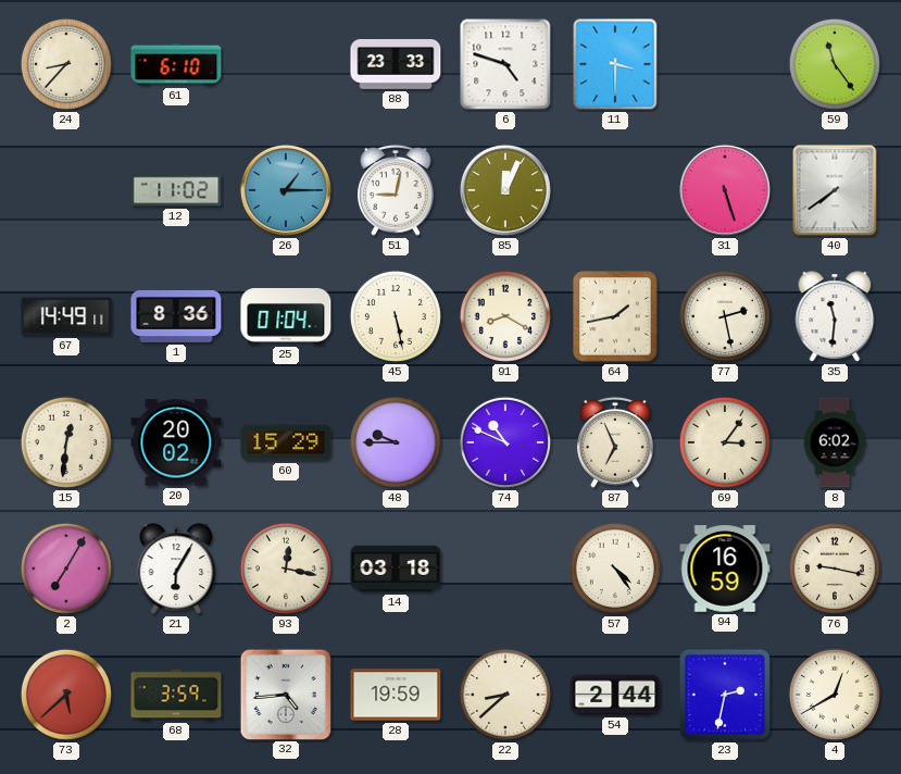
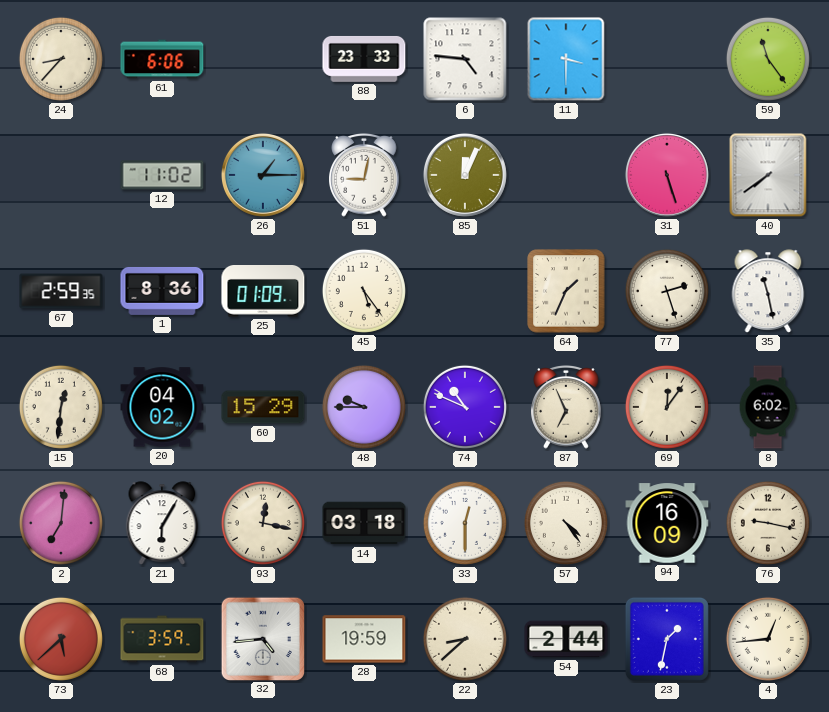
61: 6:10 -> 6:06 (162, 59)
6: 4:48 -> 4:46 (465, 59)
67: 14:49 -> 2:59 (61, 291)
25: 01:04 -> 01:09 (263, 291)
45: 5:28 -> 5:24 (364, 291)
91: 8:20 -> none (505, 316)
64: 1:43 -> 1:34 (566, 291)
77: 2:28 -> 2:27 (667, 291)
35: 11:31 -> 11:28 (768, 291)
20: 20:02 -> 04:02 (162, 407)
69: 3:06 -> 12:06 (667, 407)
2: 7:05 -> 7:01 (61, 523)
33: none -> 12:30 (465, 523)
94: 16:59 -> 16:09 (667, 523)
23: 2:32 -> 1:32 (667, 639)
4: 12:40 -> 12:44 (768, 639)
